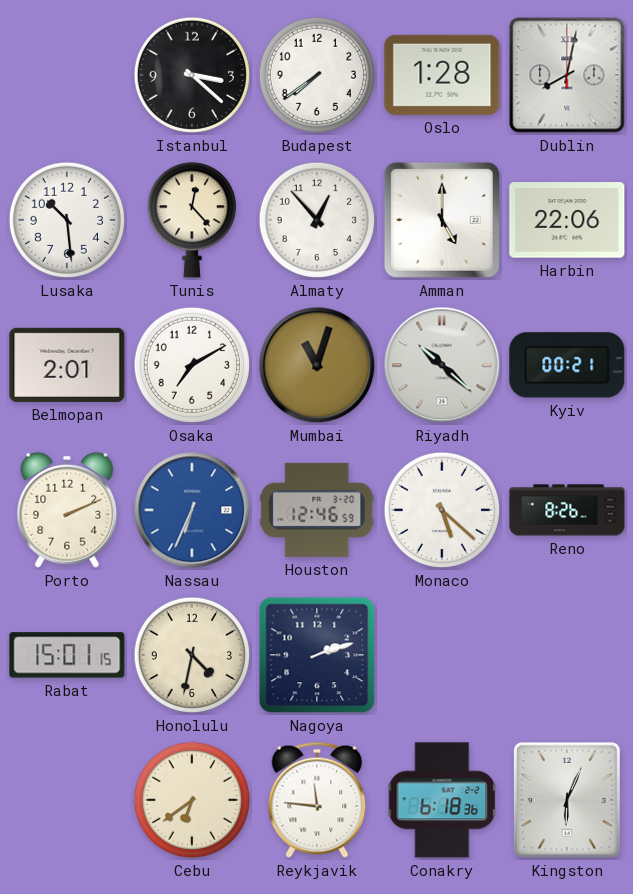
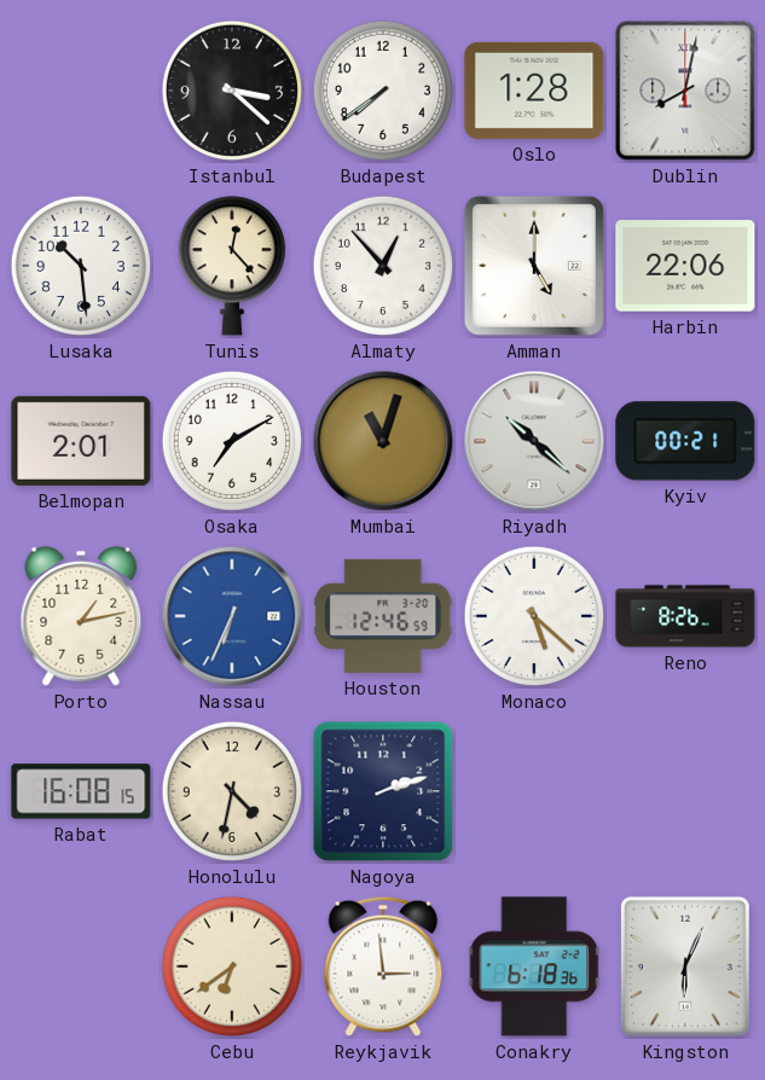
Porto: 2:11 -> 1:13 (81, 616)
Rabat: 15:01 -> 16:08 (81, 791)
Reykjavik: 11:46 -> 2:59 (383, 966)
